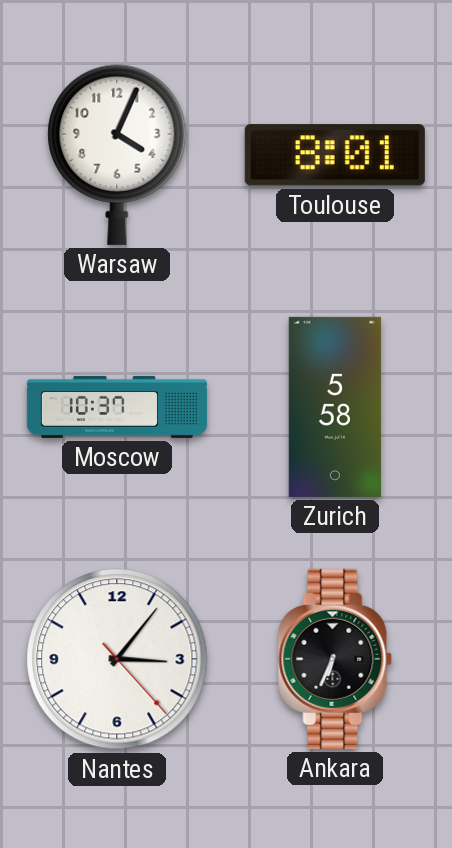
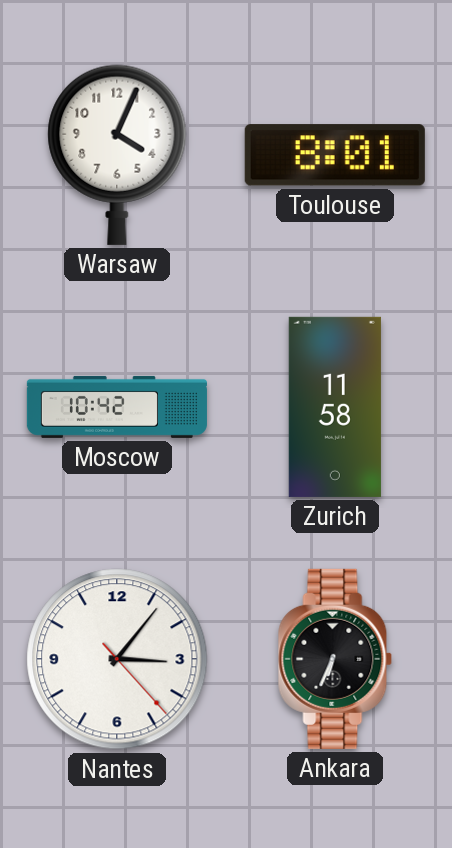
Moscow: 10:37 -> 10:42 (117, 407)
Zurich: 5:58 -> 11:58 (335, 407)
